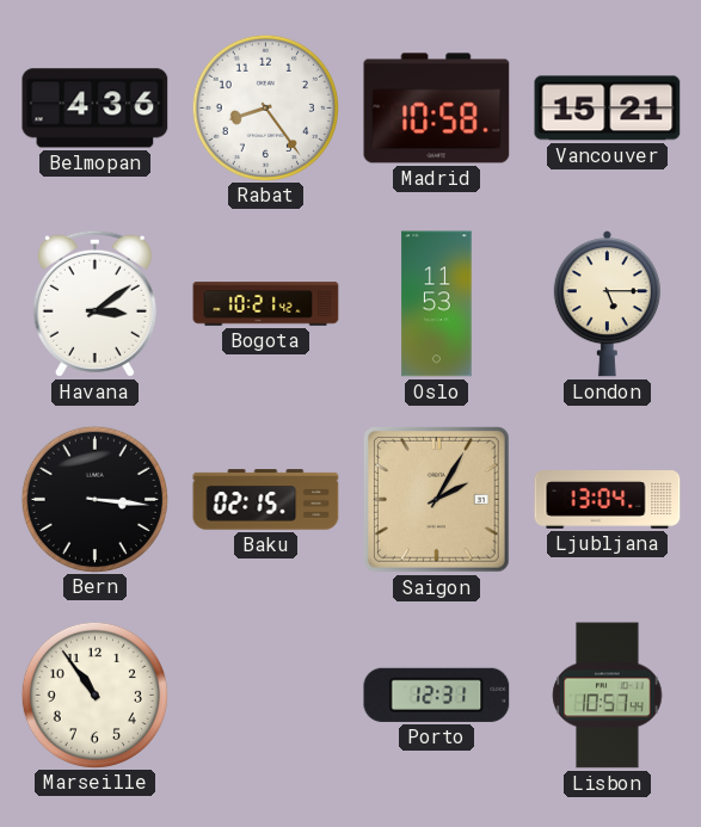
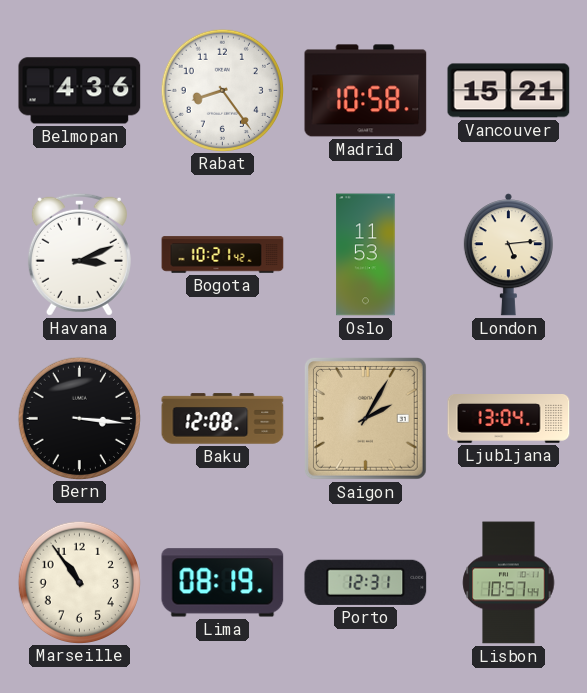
Havana: 3:09 -> 3:11 (79, 254)
London: 5:15 -> 5:14 (508, 255)
Baku: 02:15 -> 12:08 (223, 419)
Lima: none -> 08:19 (223, 583)
